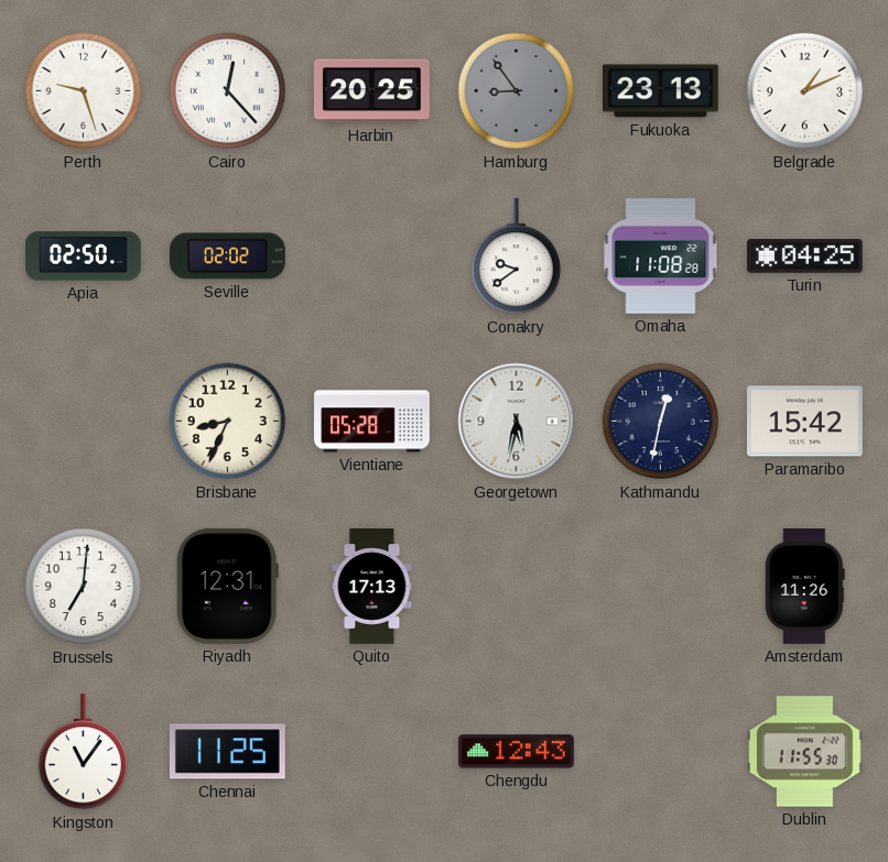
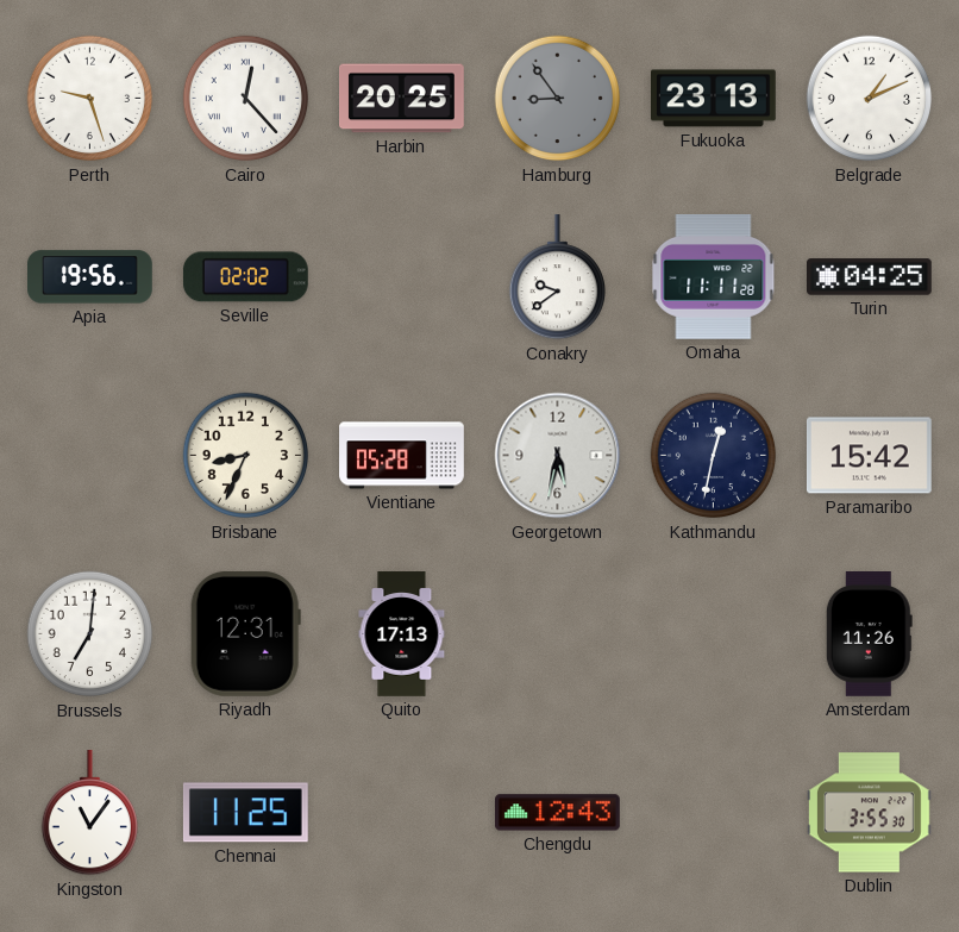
Apia: 02:50 -> 19:56 (90, 277)
Omaha: 11:08 -> 11:11 (714, 276)
Dublin: 11:55 -> 3:55 (870, 813)
